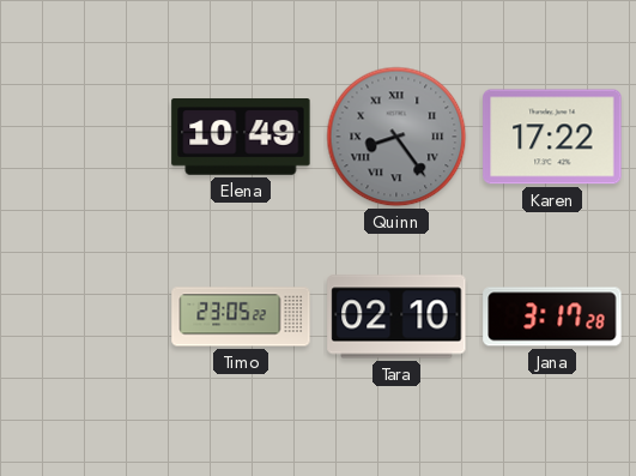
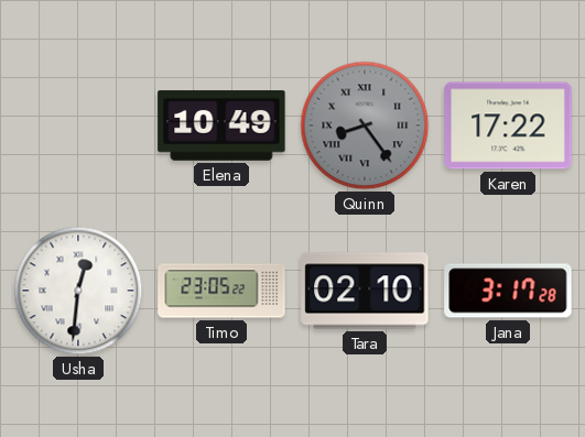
Usha: none -> 12:31 (78, 291)
